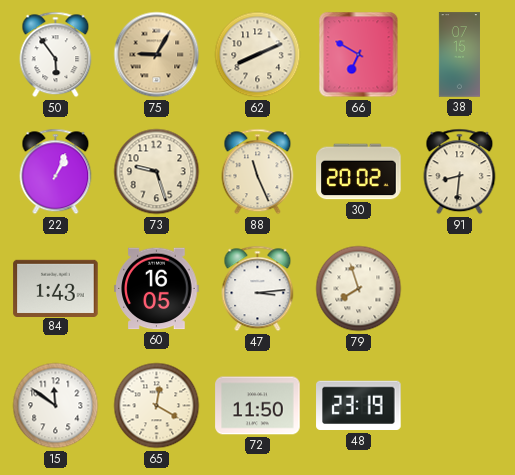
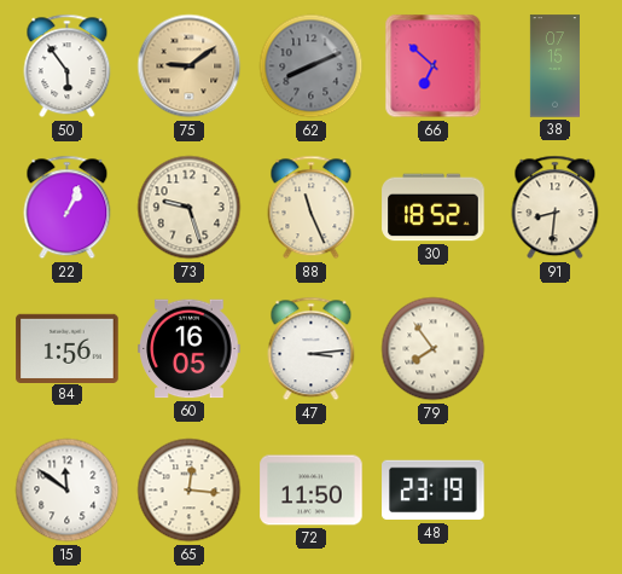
75: 9:05 -> 9:09 (190, 66)
62 dial: cream -> grey (312, 66)
66: 6:50 -> 6:52 (434, 66)
30: 20:02 -> 18:52 (434, 208)
84: 1:43 -> 1:56 (68, 348)
79: 7:57 -> 7:54 (434, 349)
65: 12:20 -> 12:16 (190, 491)
